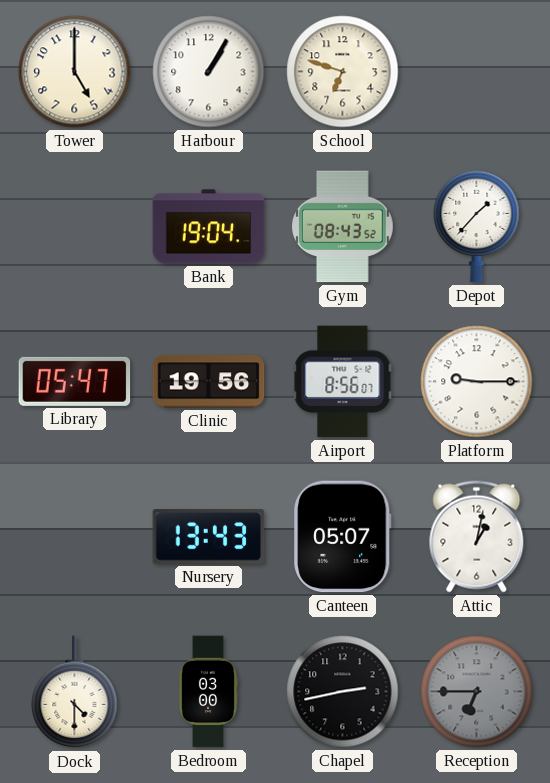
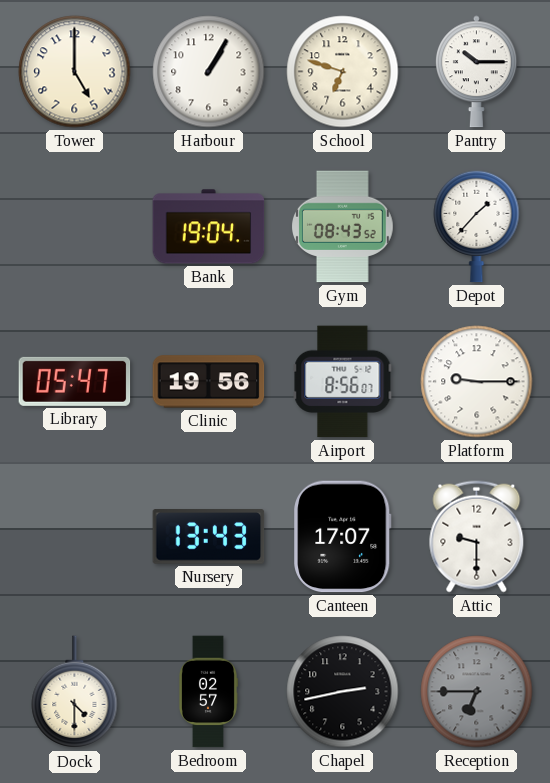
Pantry: none -> 10:15 (477, 72)
Canteen: 05:07 -> 17:07 (343, 537)
Attic: 1:02 -> 9:30 (477, 537)
Bedroom: 03:00 -> 02:57 (208, 692)
